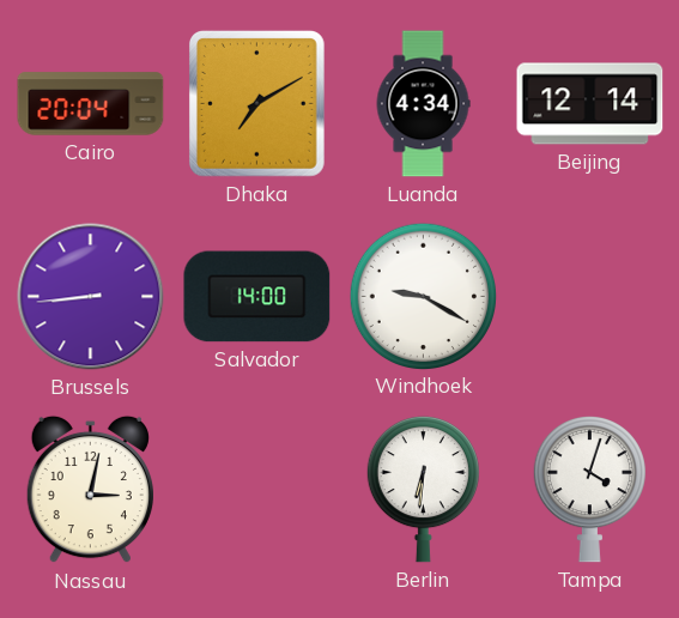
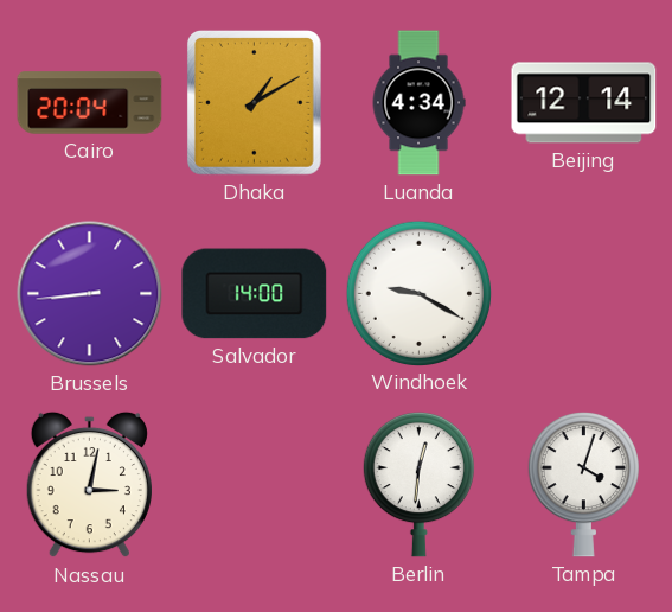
Dhaka: 7:10 -> 1:10 (254, 102)
Berlin: 6:31 -> 12:31 (418, 484)
